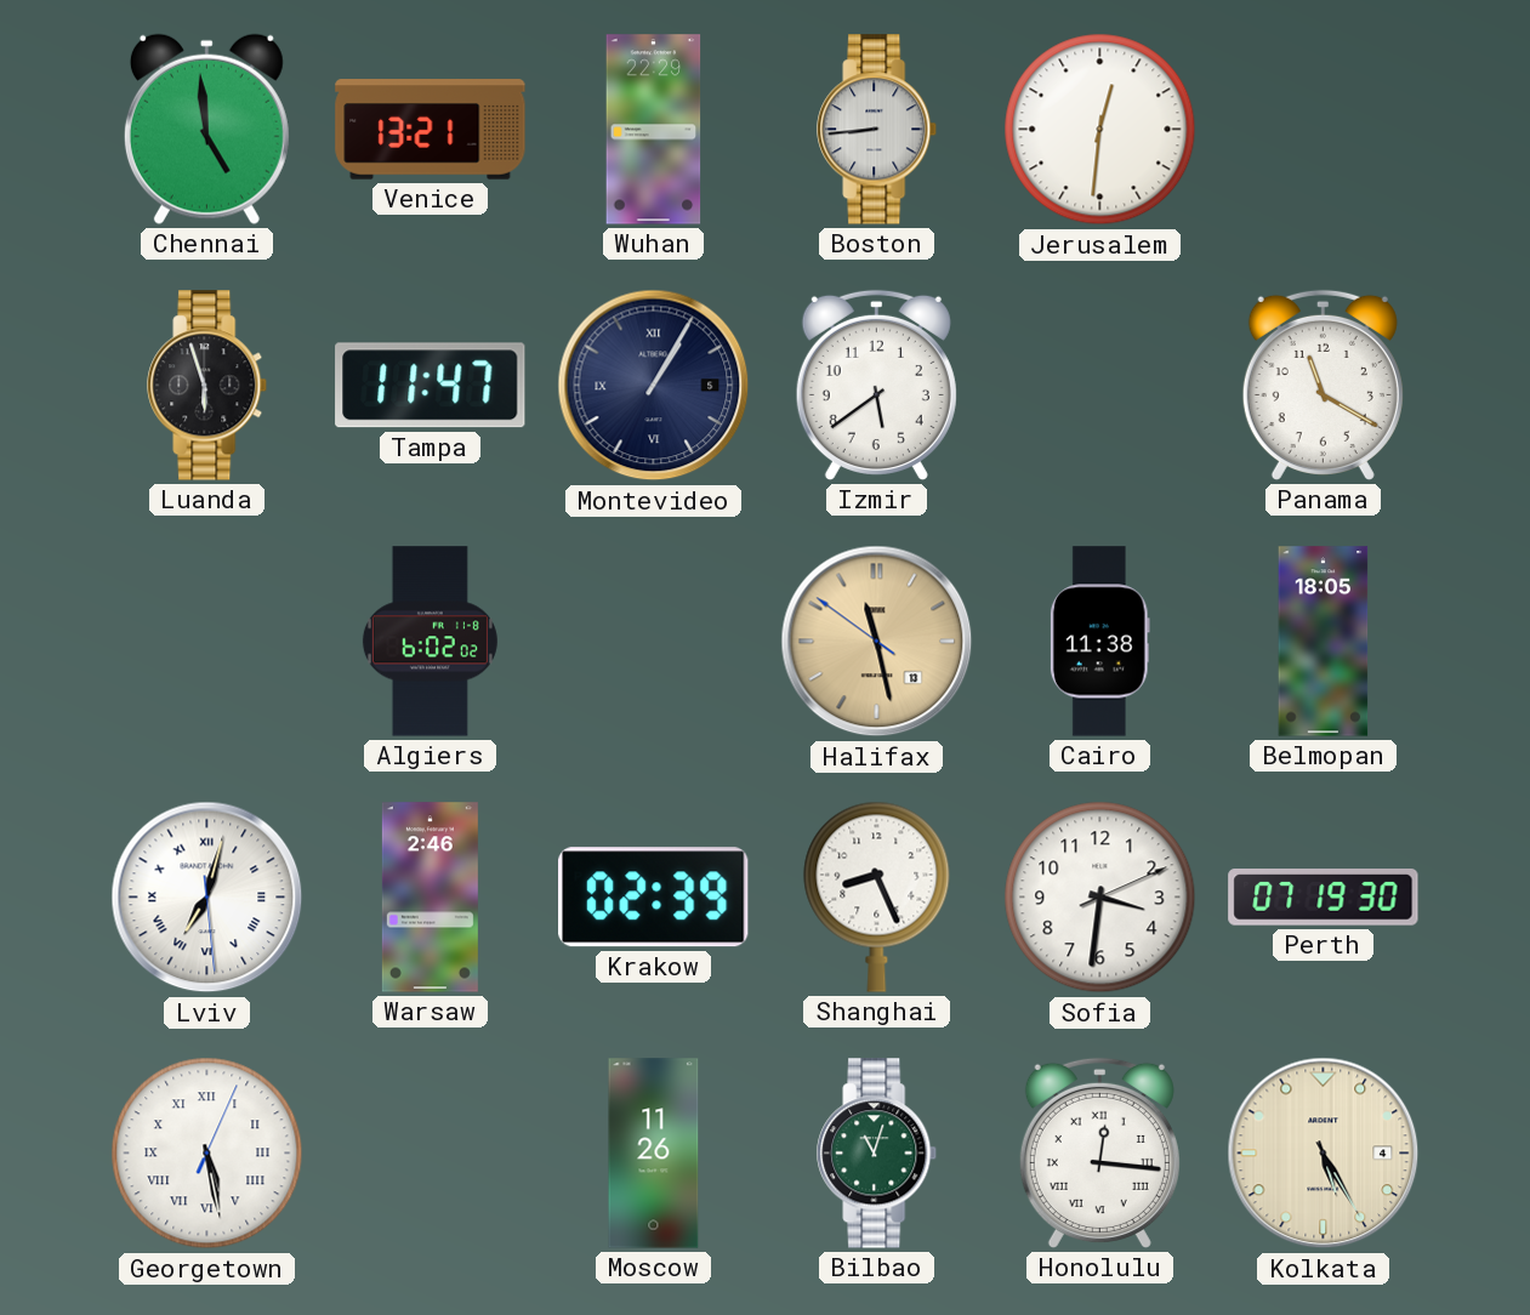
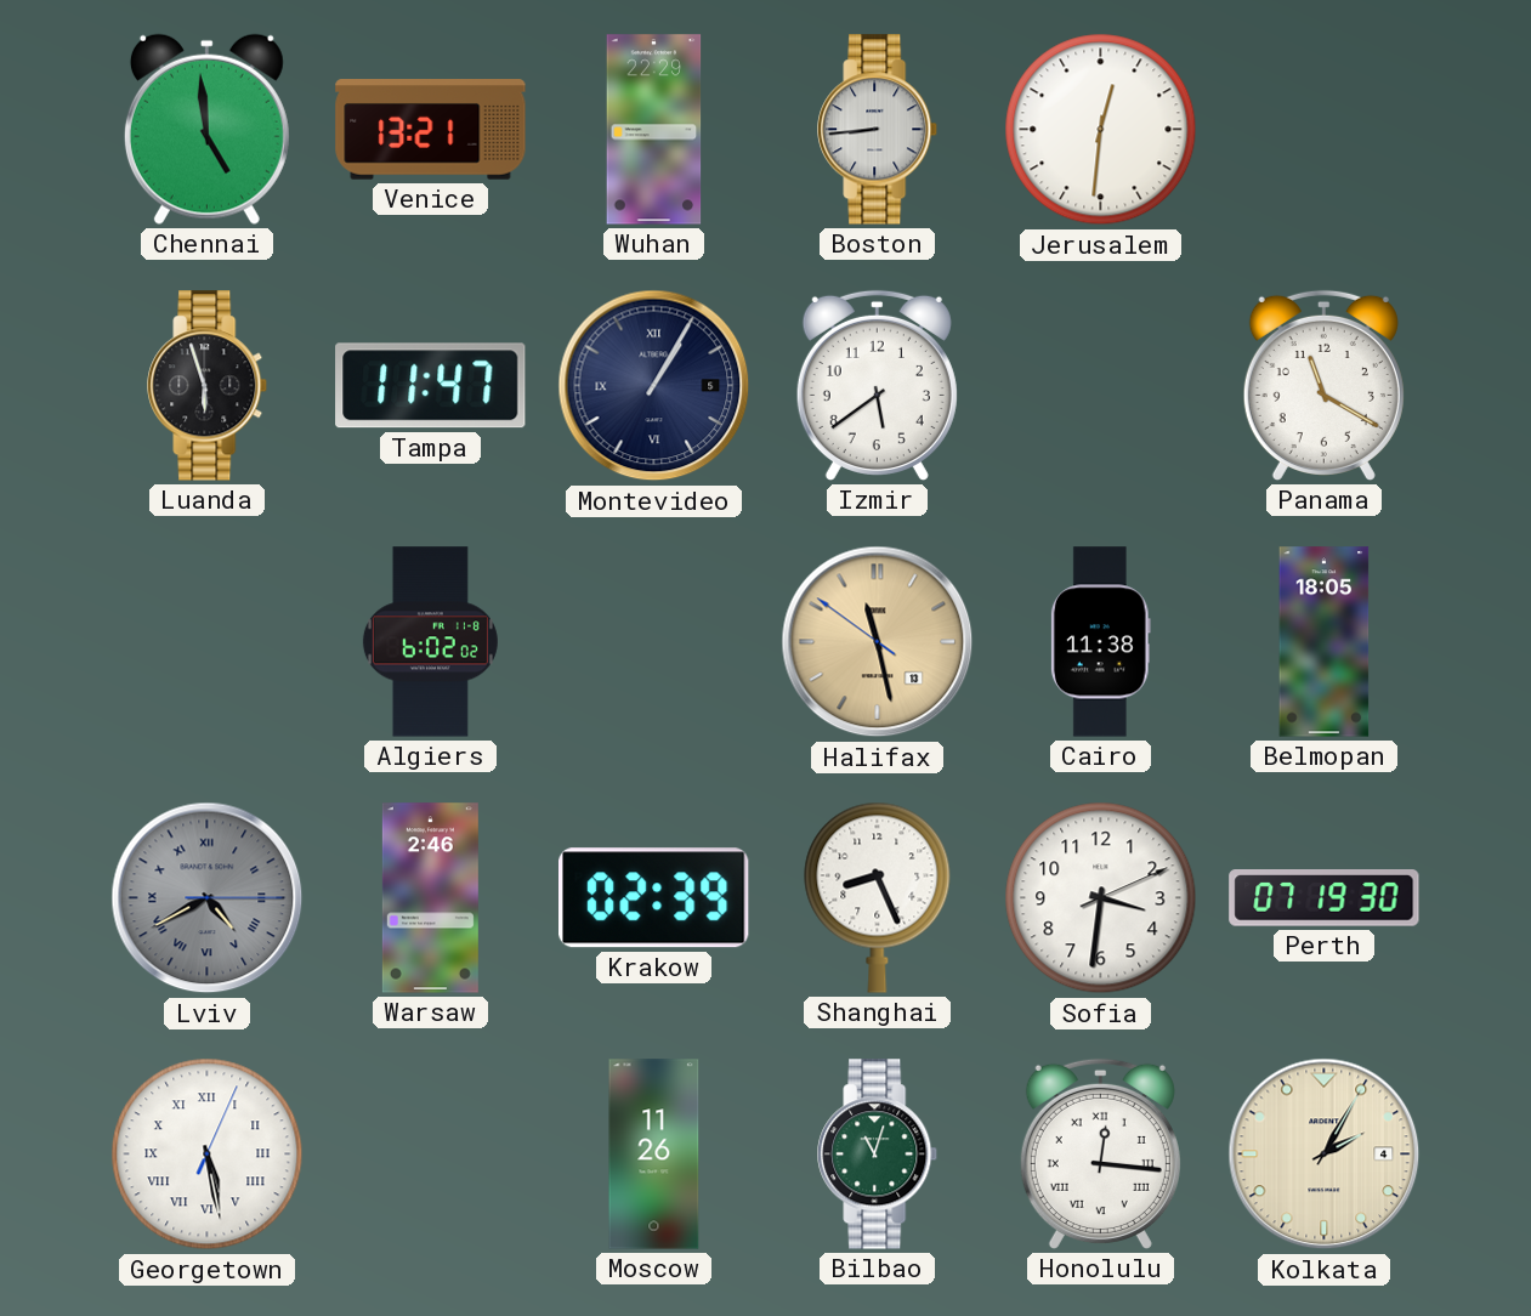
Lviv: 7:02 -> 4:40 (208, 898)
Lviv dial: white -> grey (208, 898)
Kolkata: 5:25 -> 2:05 (1325, 1155)
